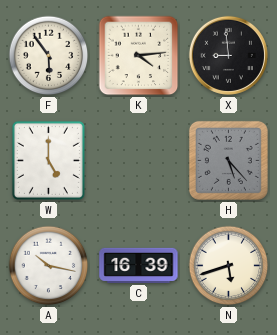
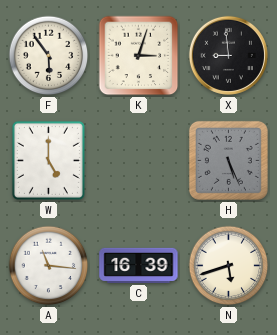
K: 4:14 -> 3:03 (139, 56)
H: 5:23 -> 5:26 (228, 160)
A: 10:17 -> 11:16 (49, 266)
